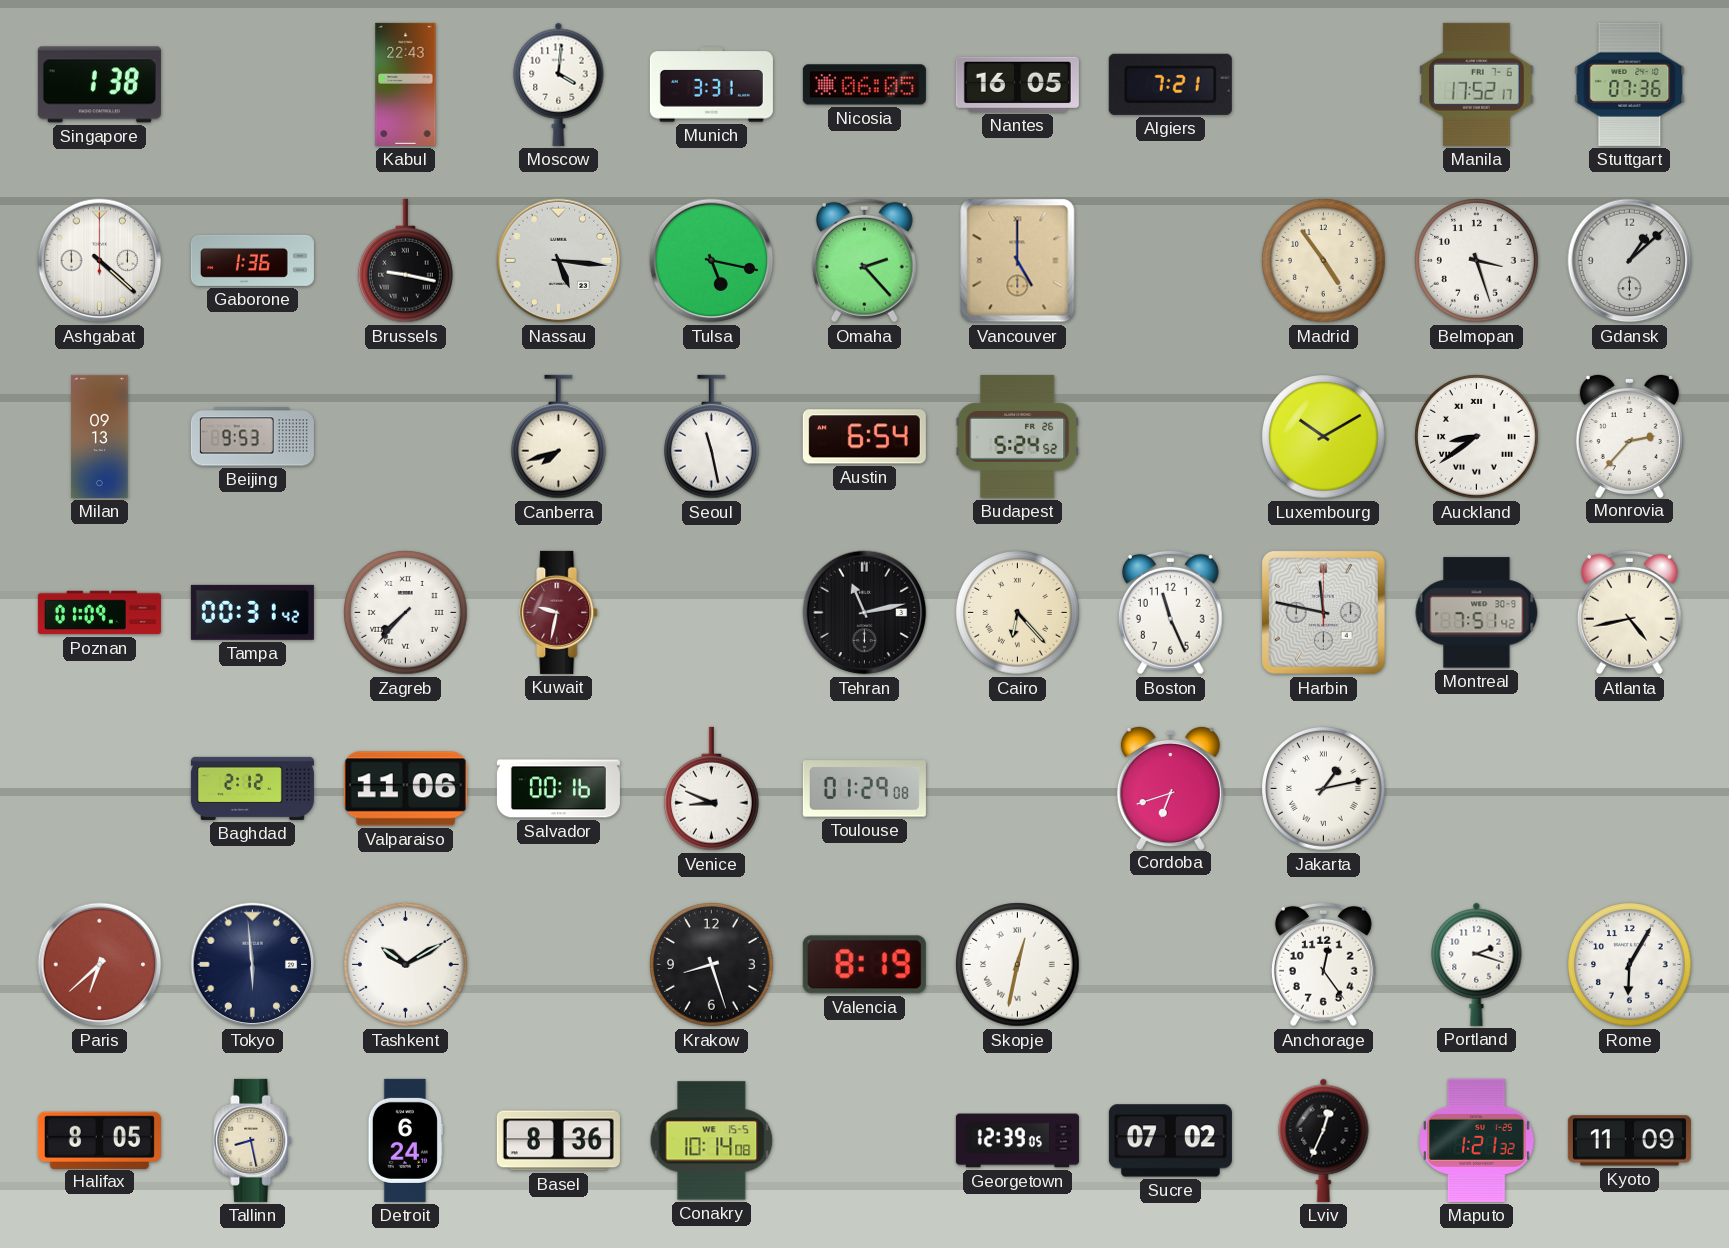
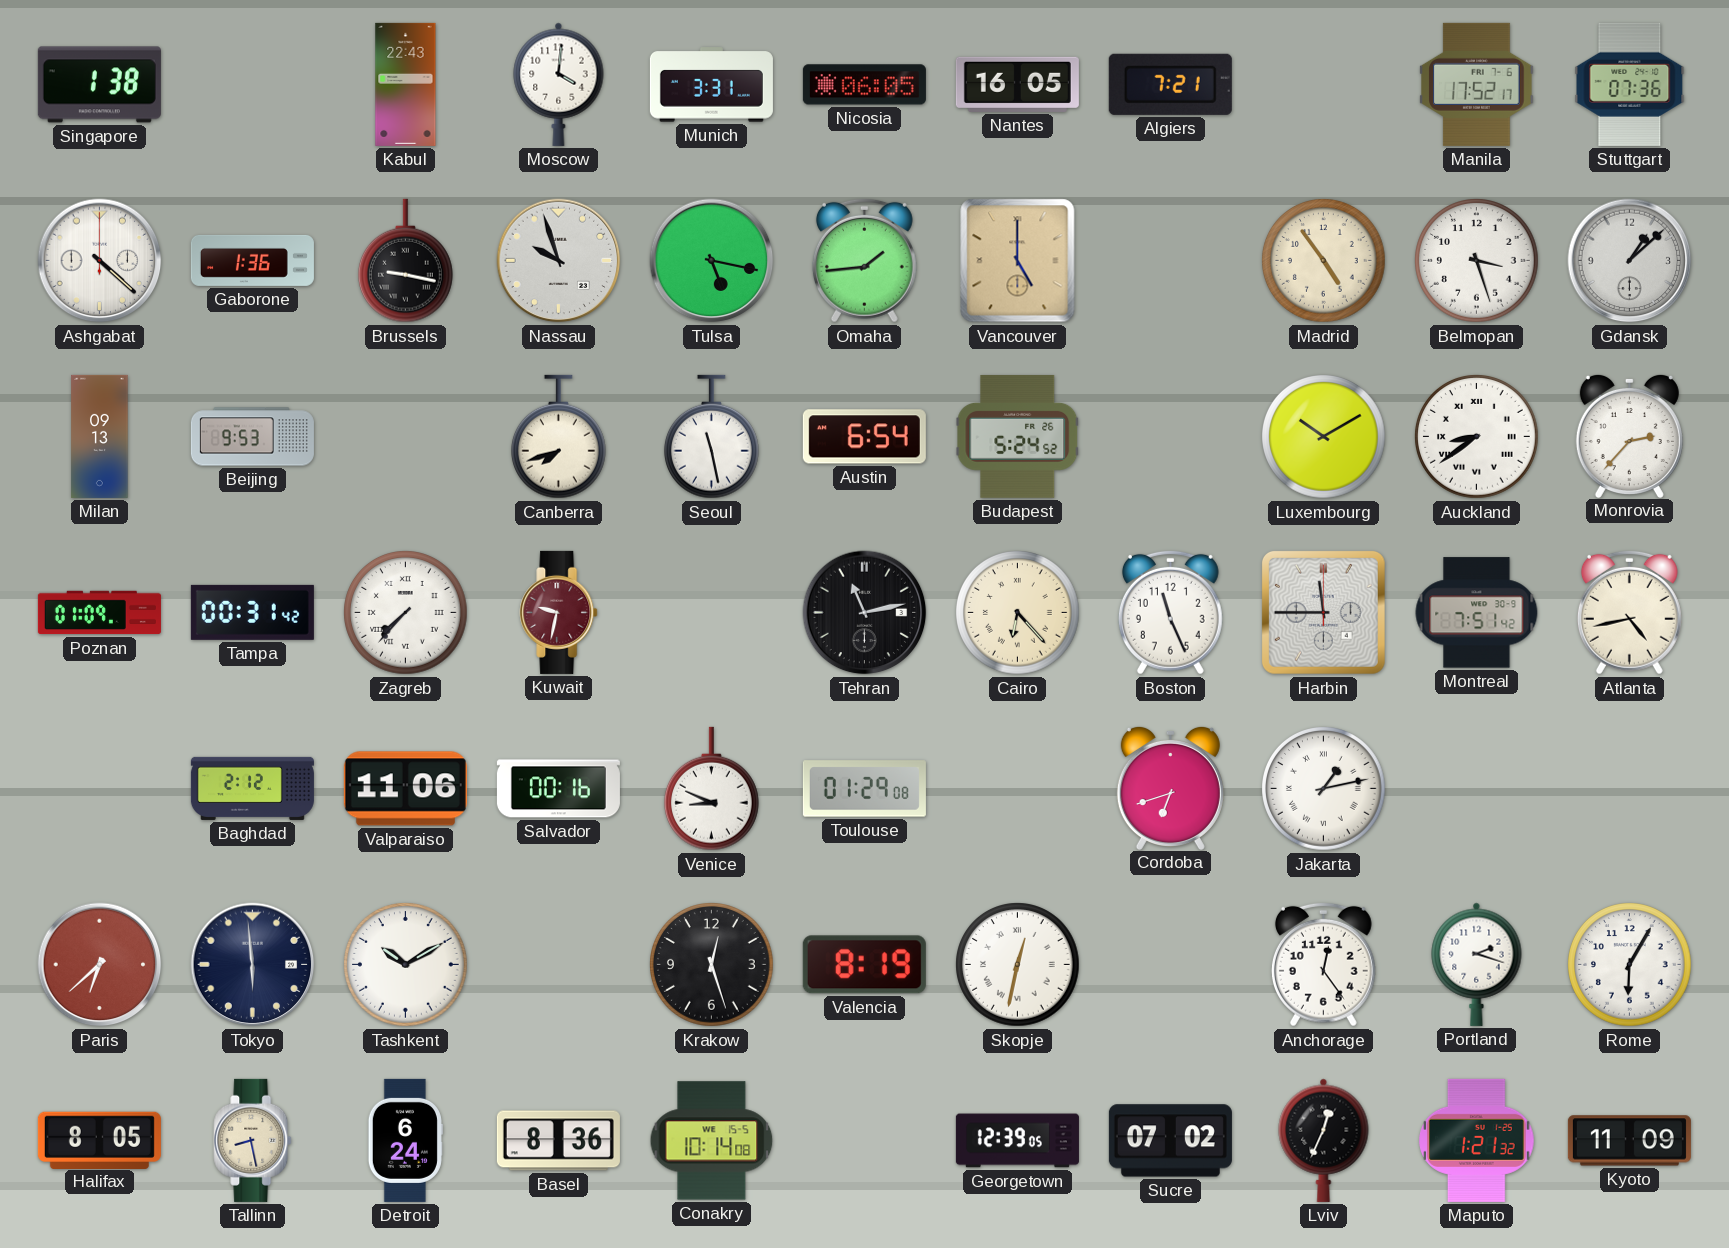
Nassau: 5:16 -> 9:57 (559, 261)
Omaha: 2:23 -> 1:44 (864, 260)
Harbin: 11:47 -> 11:45 (1323, 612)
Krakow: 8:27 -> 12:27 (712, 965)
